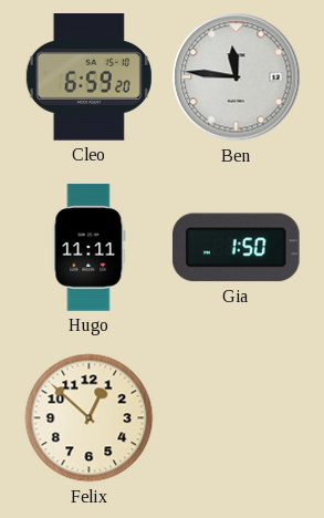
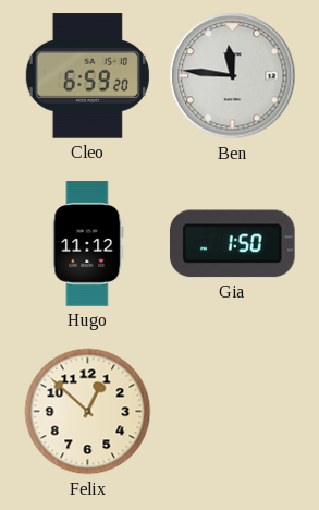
Hugo: 11:11 -> 11:12 (88, 244)
